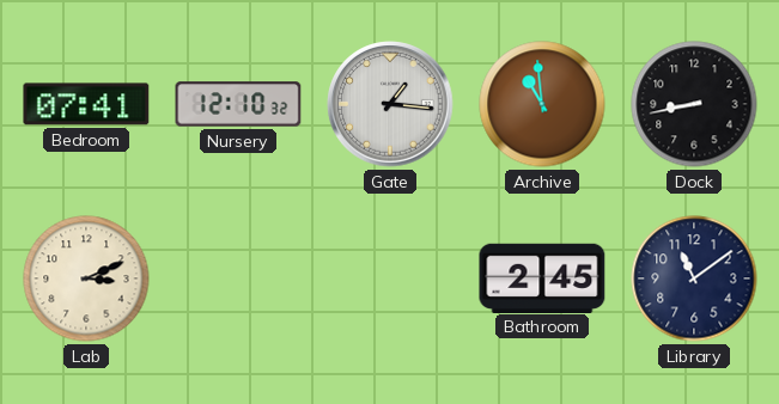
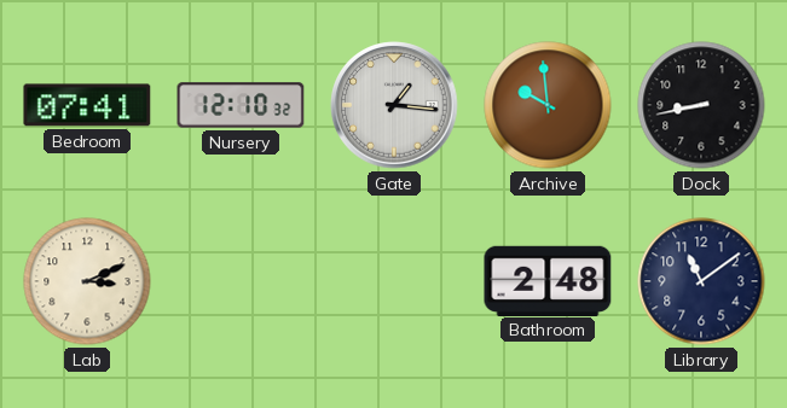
Archive: 10:59 -> 9:59 (548, 105)
Bathroom: 2:45 -> 2:48 (548, 280)
